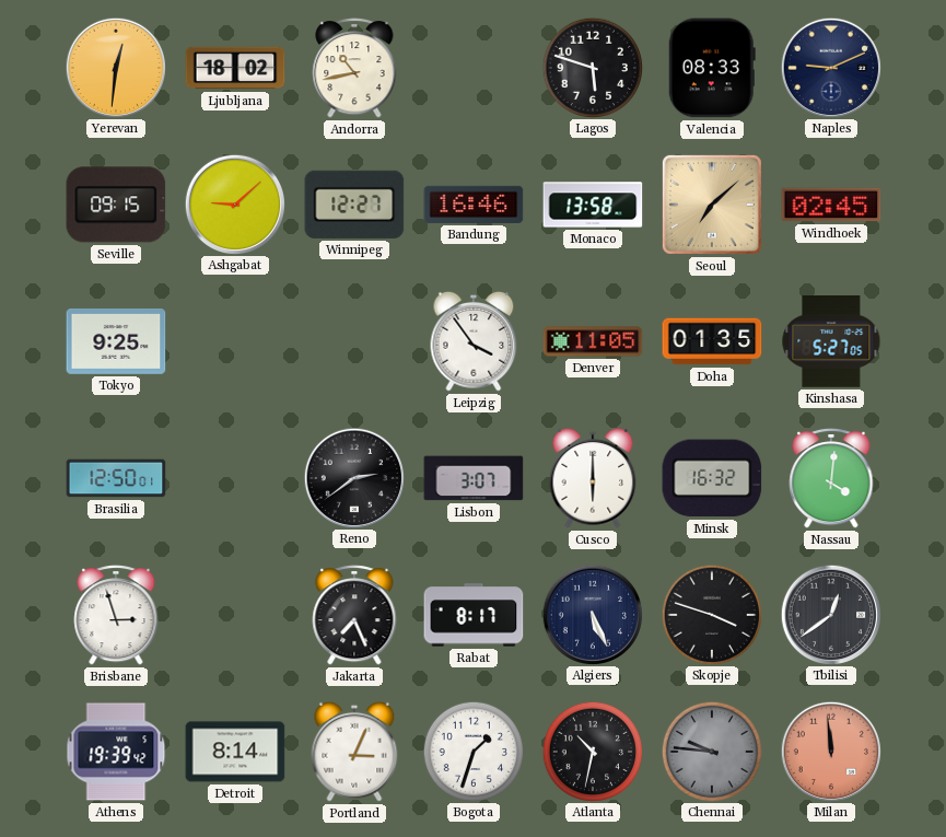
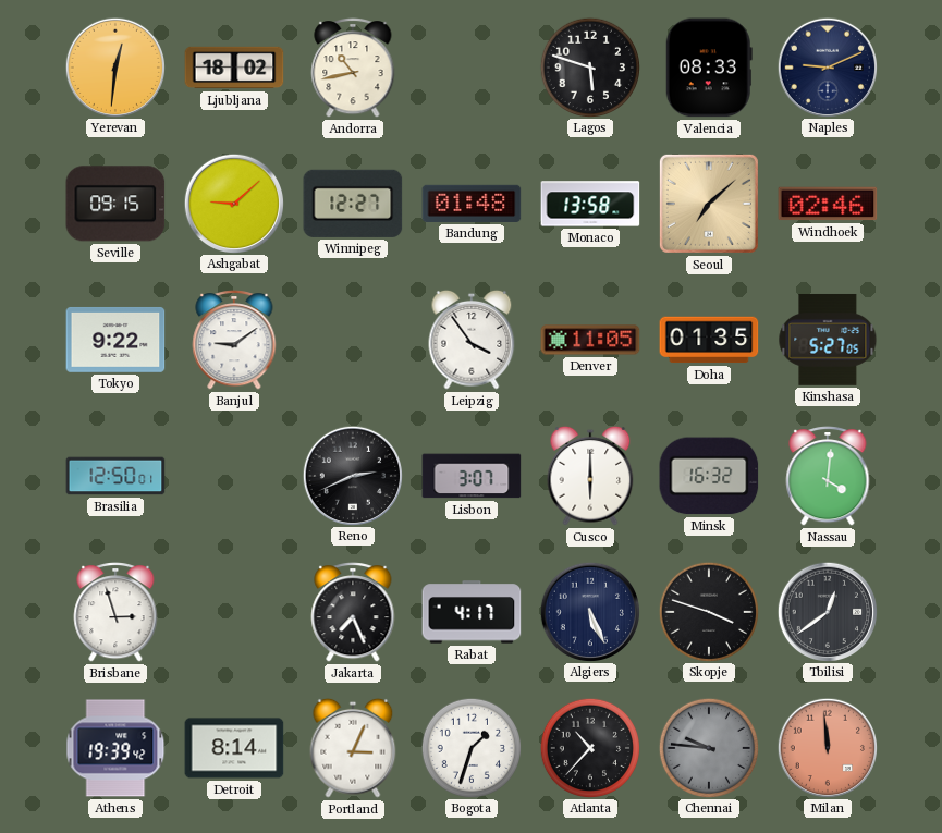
Bandung: 16:46 -> 01:48 (472, 204)
Windhoek: 02:45 -> 02:46 (828, 204)
Tokyo: 9:25 -> 9:22 (115, 340)
Banjul: none -> 9:09 (234, 341)
Reno: 2:39 -> 2:41 (352, 475)
Rabat: 8:17 -> 4:17 (472, 612)
Atlanta: 10:32 -> 10:37 (589, 747)
